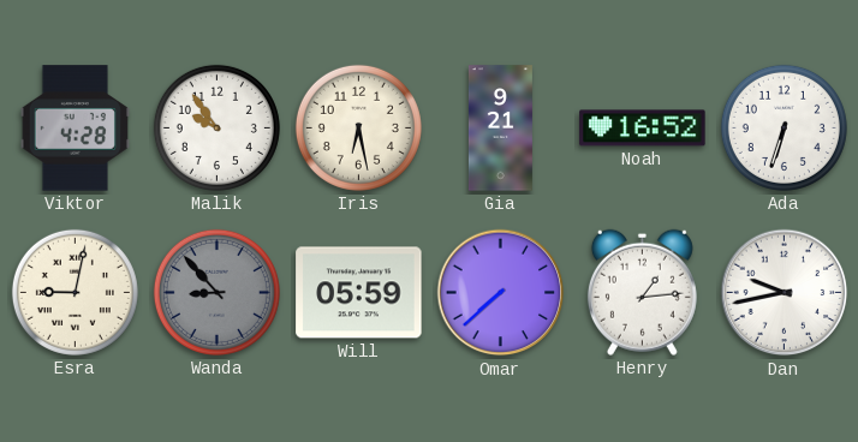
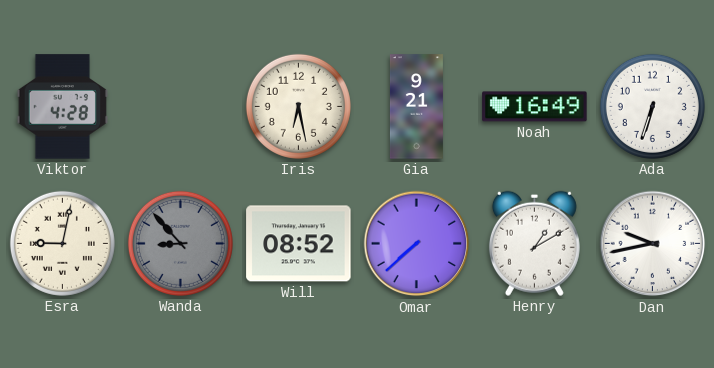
Malik: 9:54 -> none (216, 127)
Noah: 16:52 -> 16:49 (535, 107)
Will: 05:59 -> 08:52 (299, 244)
Henry: 1:14 -> 1:10 (534, 243)
